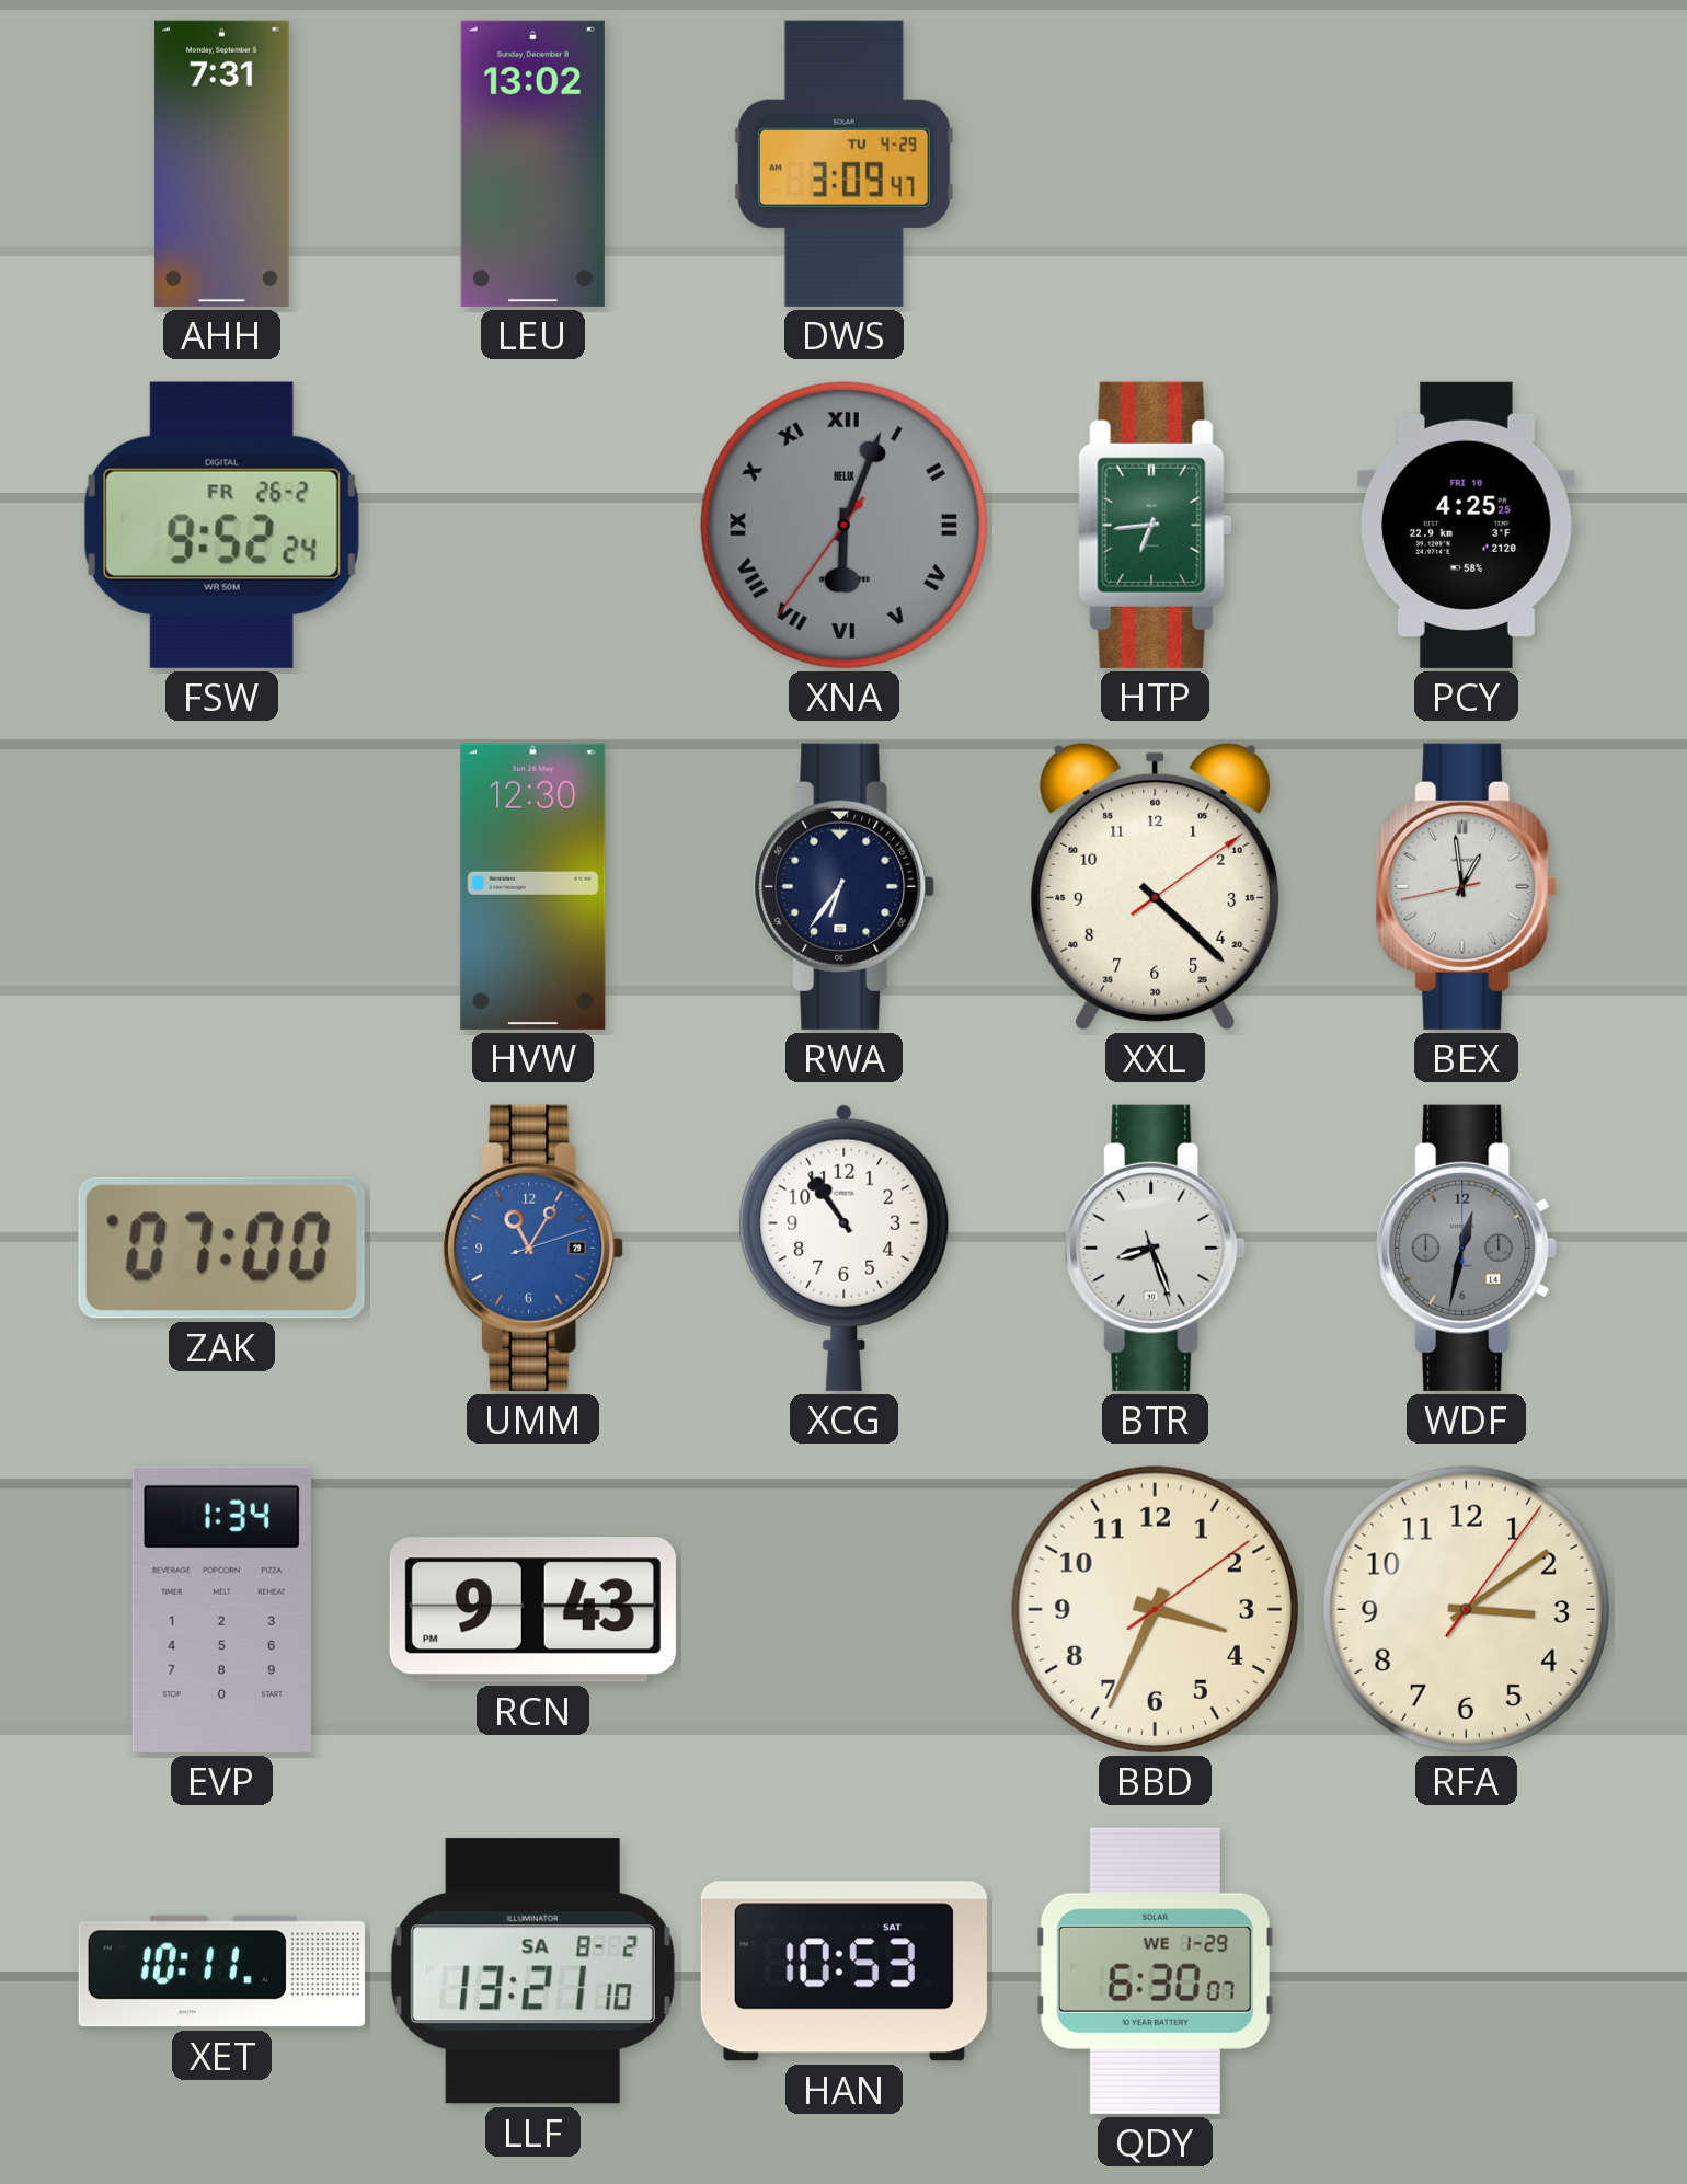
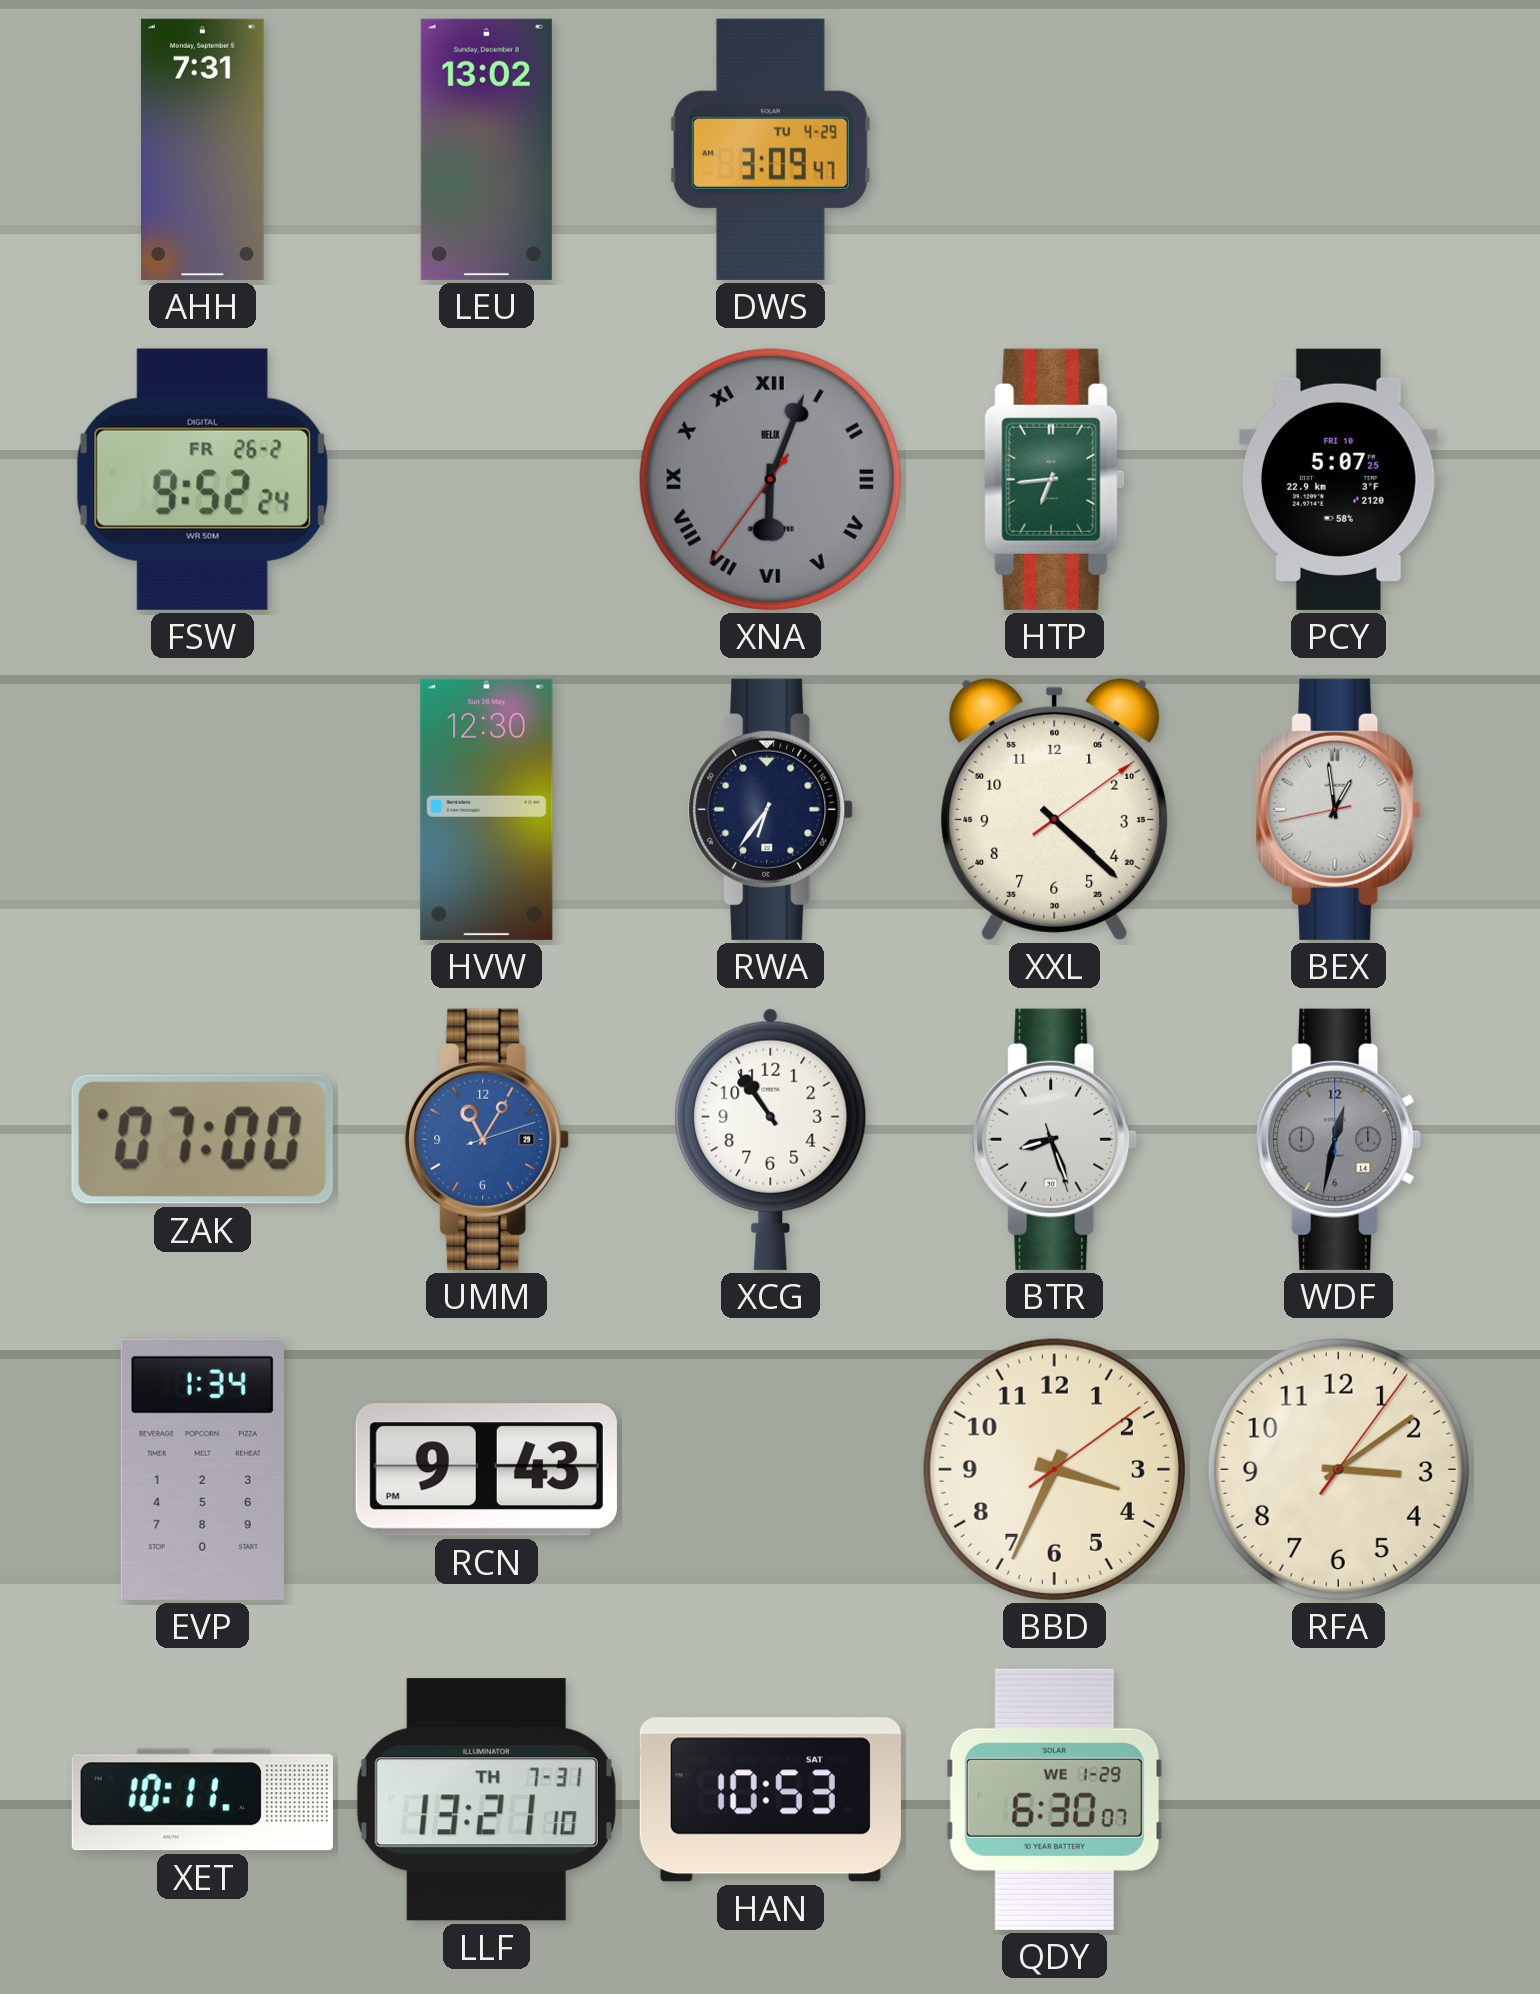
PCY: 4:25 -> 5:07 (1339, 479)
LLF date: SA 8-2 -> TH 7-31 (486, 1800)
